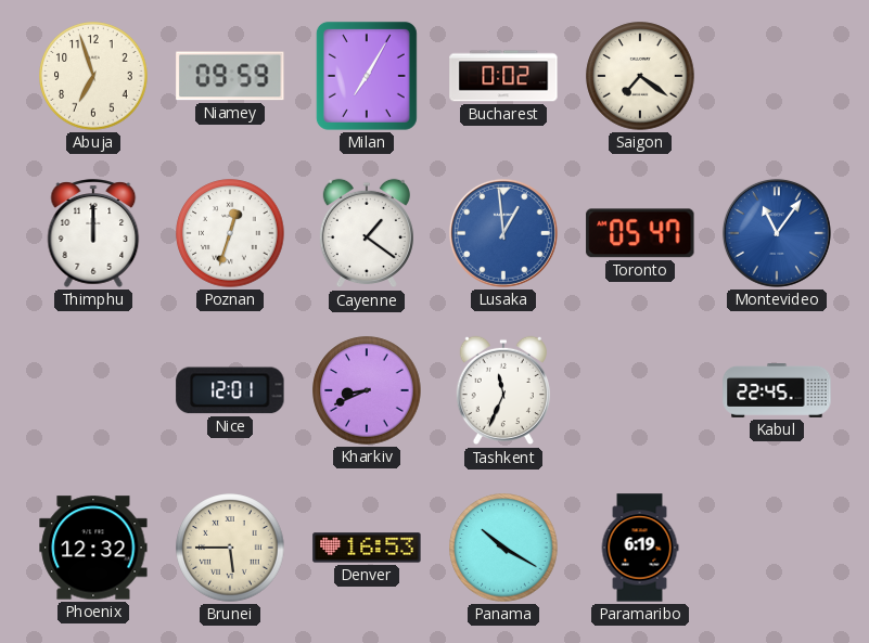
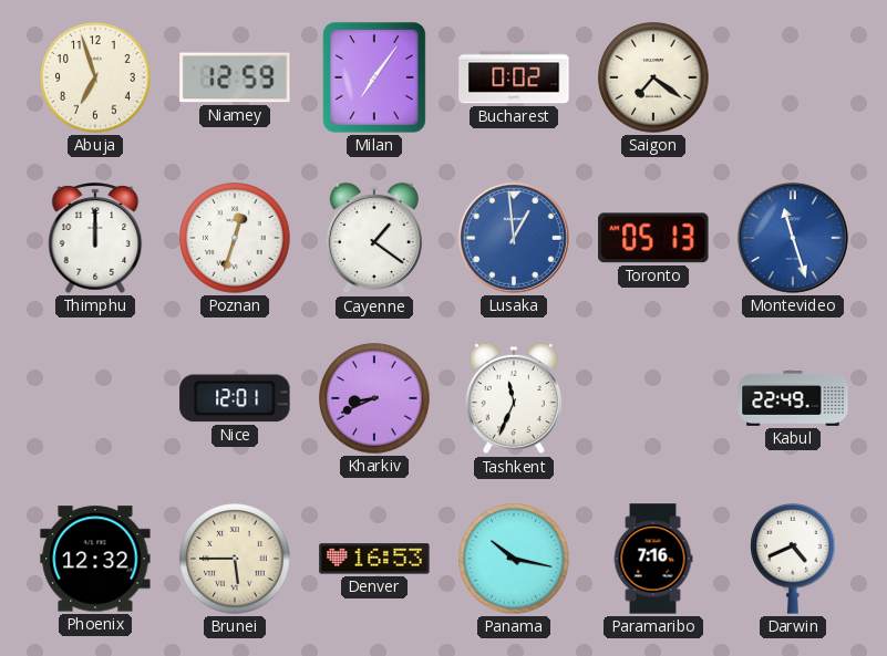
Niamey: 09:59 -> 12:59 (235, 77)
Milan: 7:05 -> 7:06 (374, 77)
Toronto: 05:47 -> 05:13 (653, 238)
Montevideo: 11:06 -> 11:27 (793, 238)
Kabul: 22:45 -> 22:49 (793, 399)
Panama: 10:20 -> 10:17 (514, 559)
Paramaribo: 6:19 -> 7:16 (653, 559)
Darwin: none -> 4:41 (793, 559)
